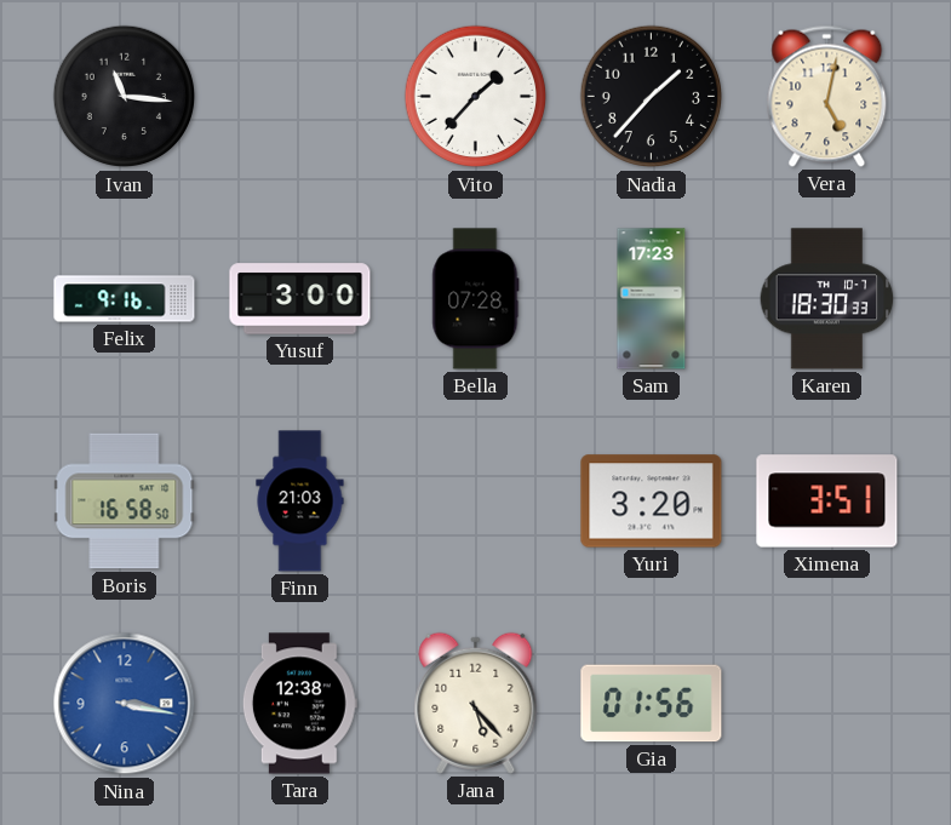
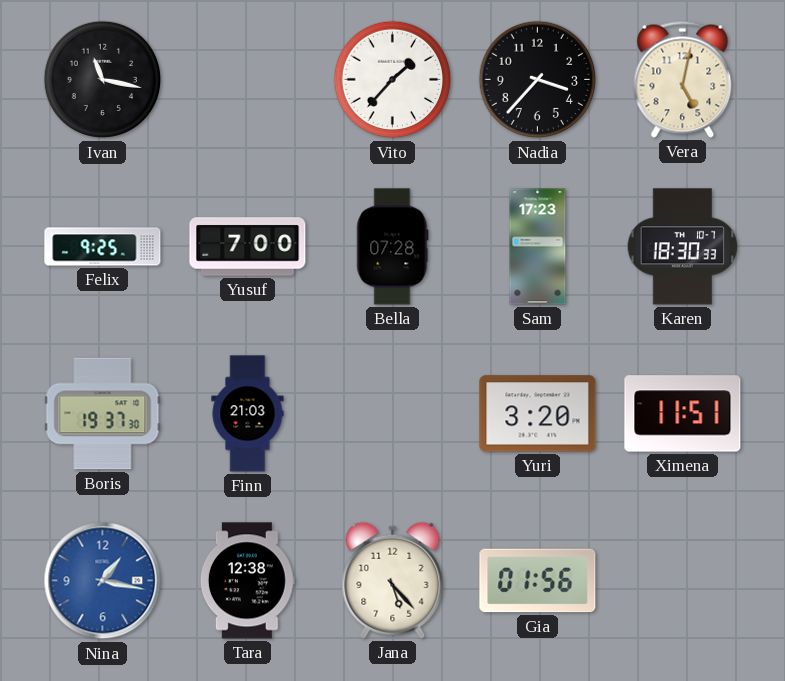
Ivan: 11:16 -> 11:17 (103, 80)
Nadia: 1:37 -> 3:37 (538, 80)
Felix: 9:16 -> 9:25 (103, 247)
Yusuf: 3:00 -> 7:00 (248, 247)
Boris: 16:58 -> 19:37 (103, 414)
Ximena: 3:51 -> 11:51 (683, 414)
Nina: 3:17 -> 1:17 (103, 581)
